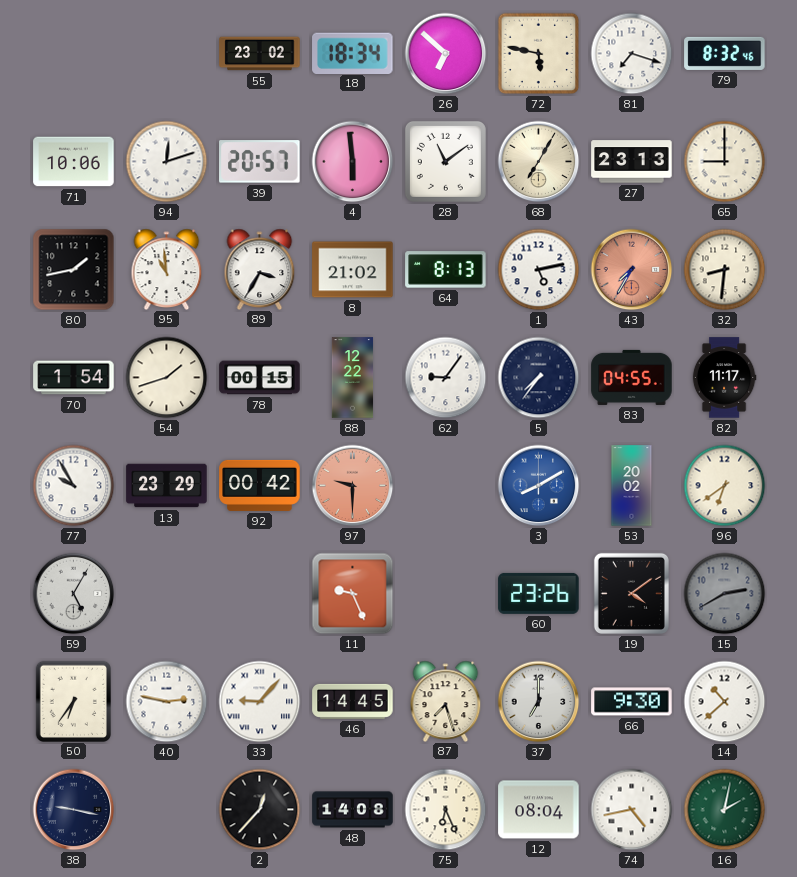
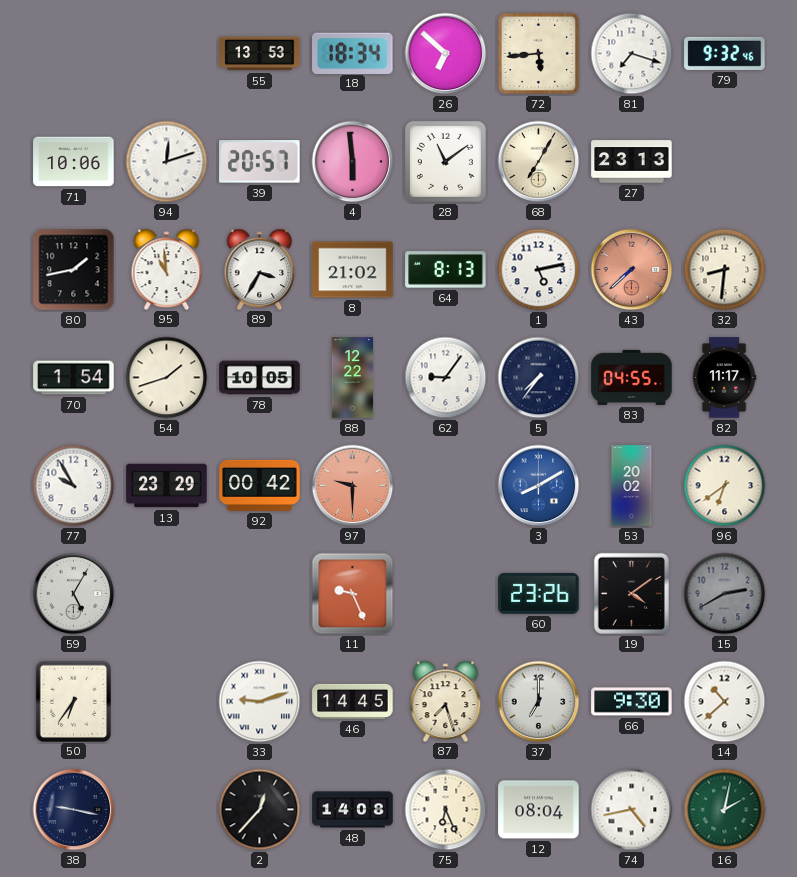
55: 23:02 -> 13:53 (260, 54)
72: 5:47 -> 5:44 (539, 54)
79: 8:32 -> 9:32 (725, 53)
65: 9:00 -> none (725, 162)
43: 7:35 -> 7:38 (632, 270)
78: 00:15 -> 10:05 (260, 378)
40: 2:47 -> none (167, 702)
33: 9:07 -> 9:12 (260, 702)
